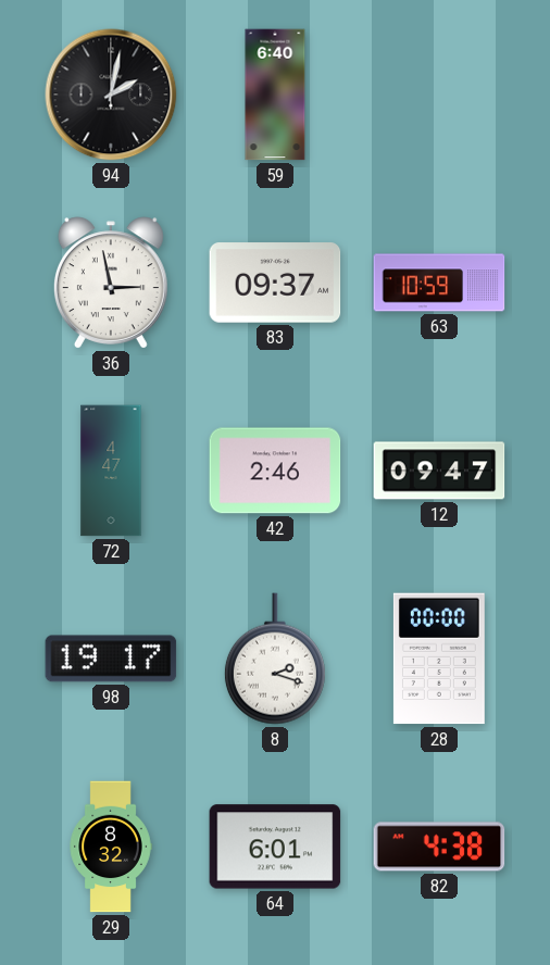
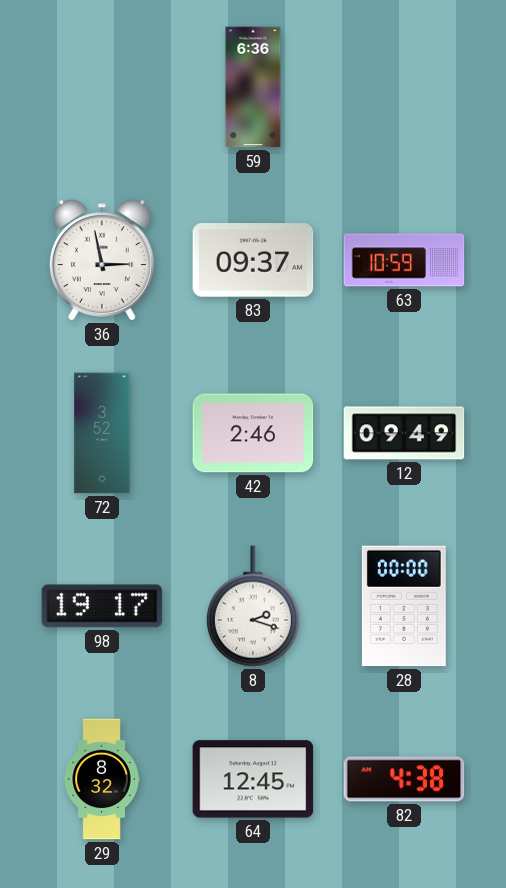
94: 2:02 -> none (111, 95)
59: 6:40 -> 6:36 (253, 87)
72: 4:47 -> 3:52 (102, 433)
12: 09:47 -> 09:49 (404, 433)
64: 6:01 -> 12:45 (253, 779)
